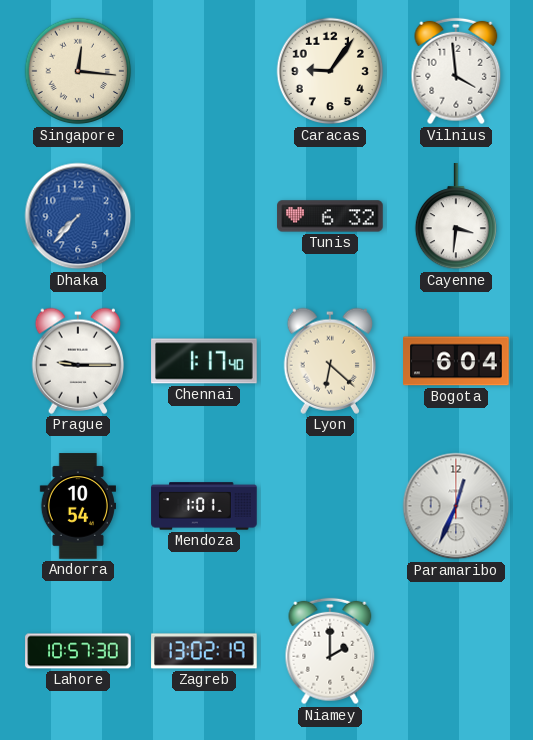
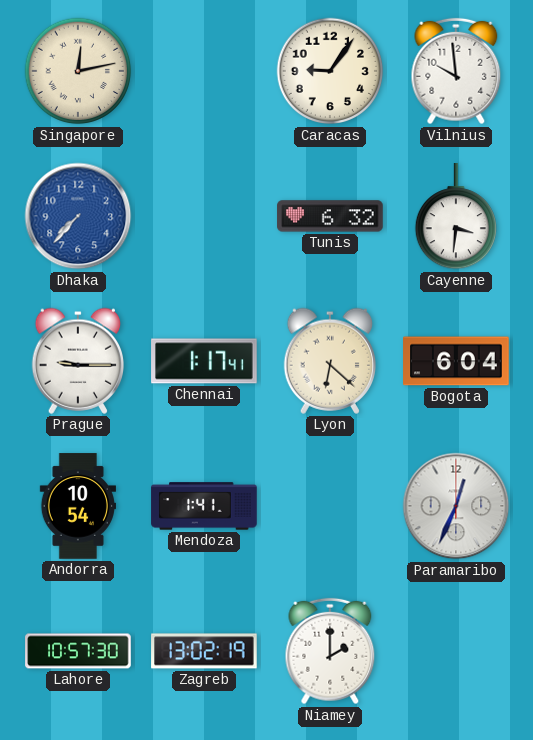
Singapore: 12:16 -> 12:13 (78, 71)
Vilnius: 3:59 -> 9:59 (456, 71)
Chennai: 1:17:40 -> 1:17:41 (204, 361)
Mendoza: 1:01 -> 1:41 (204, 506)
